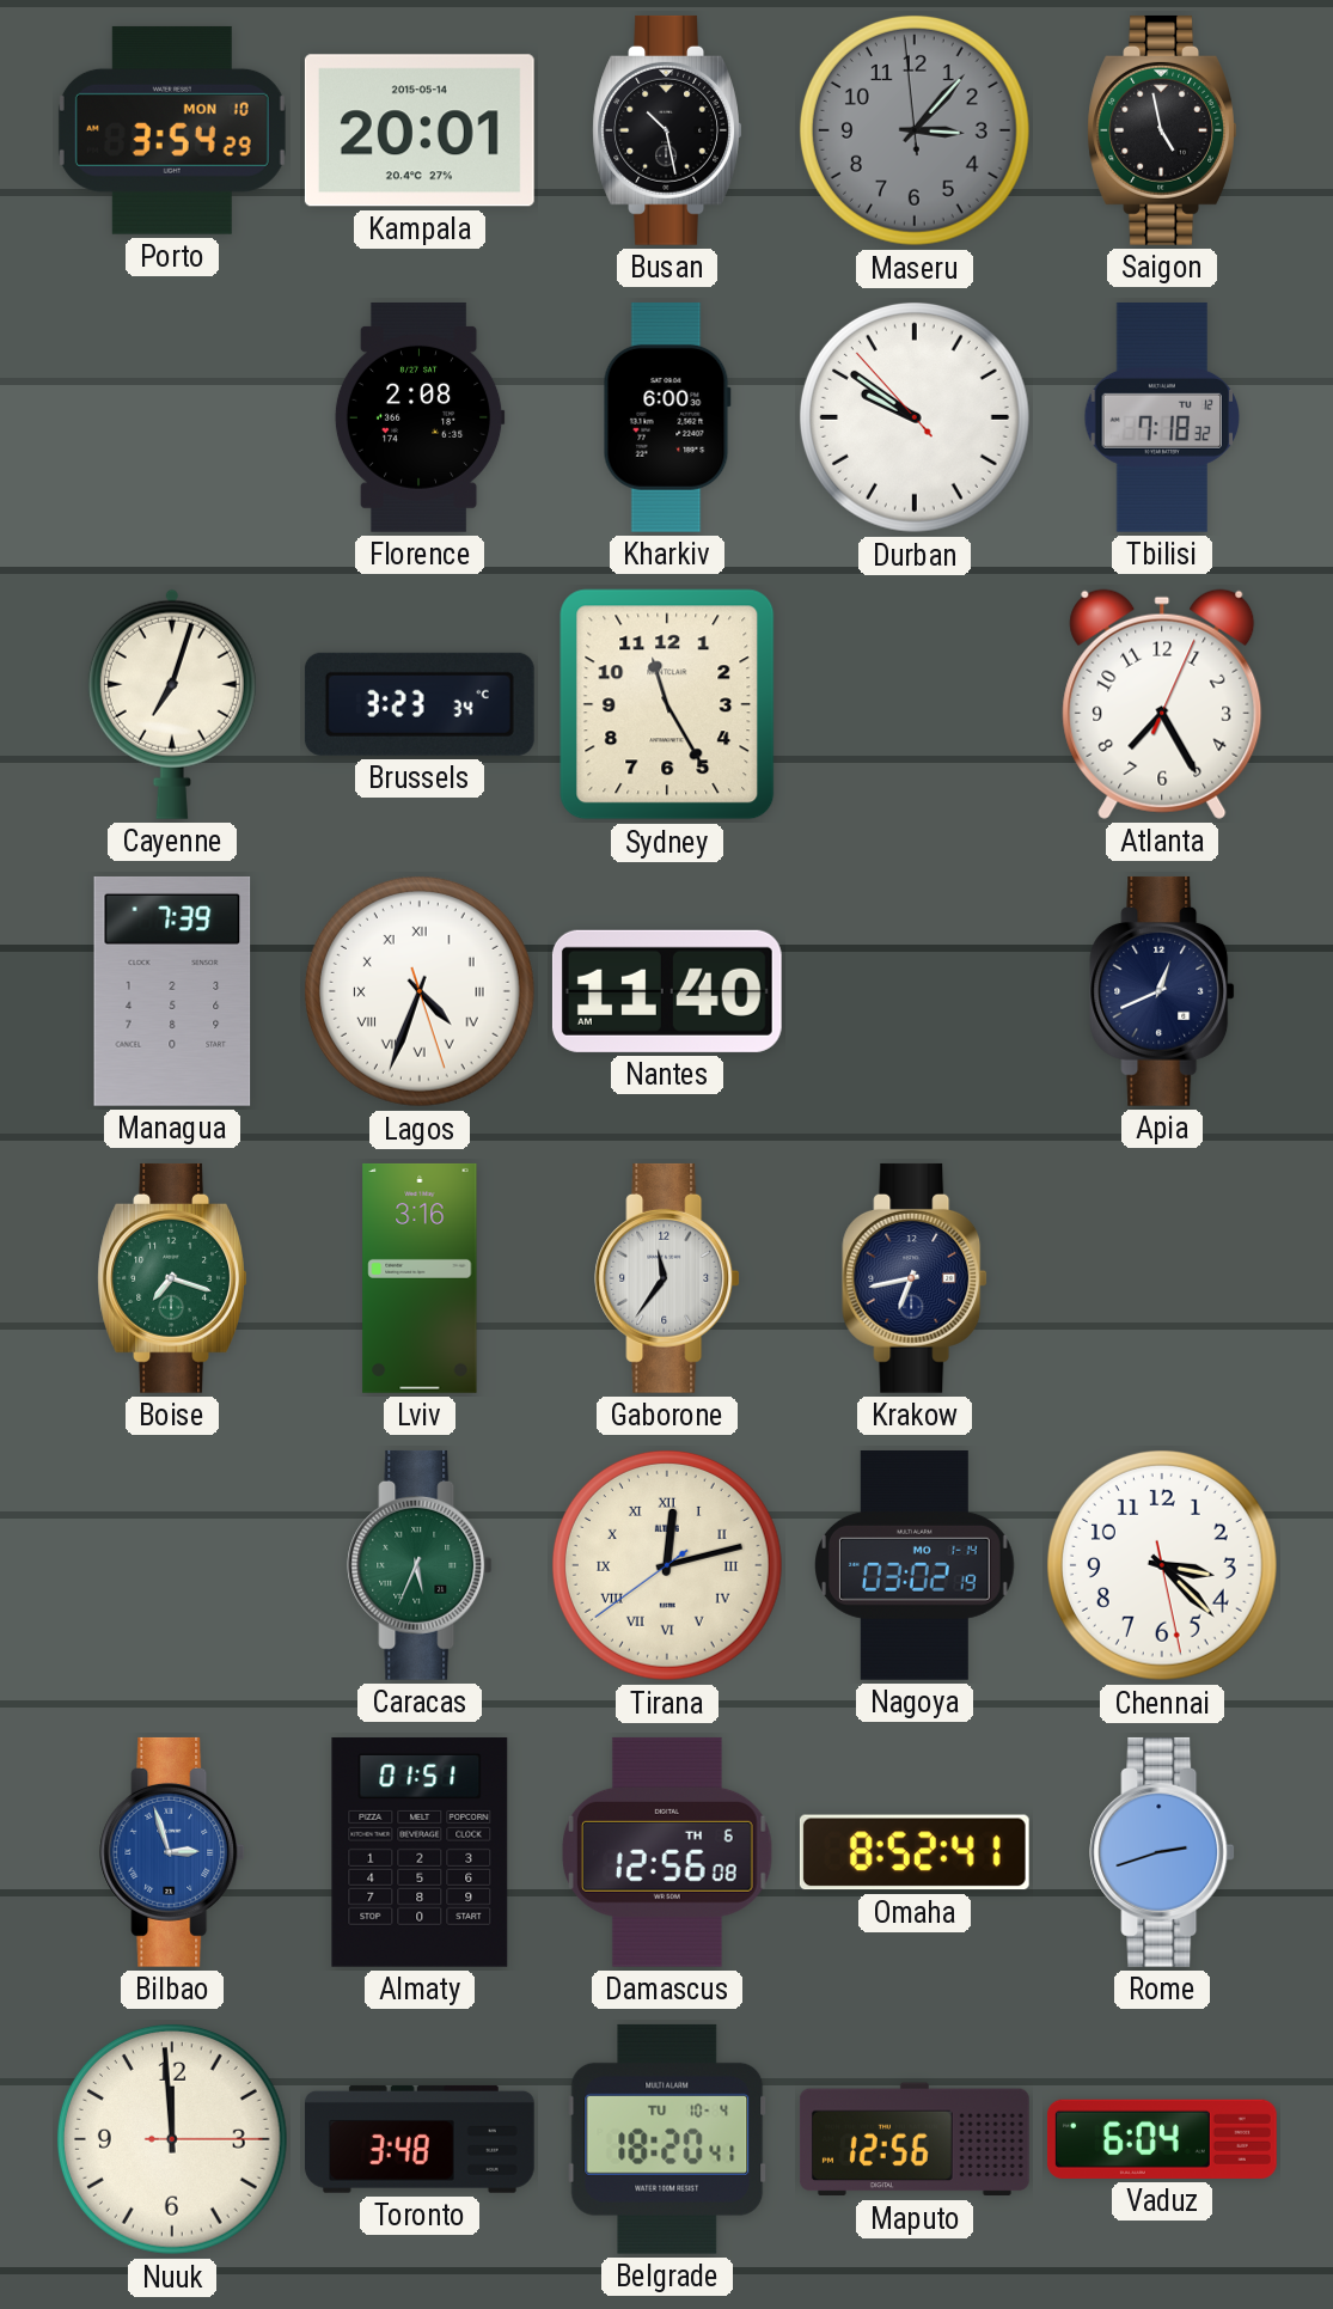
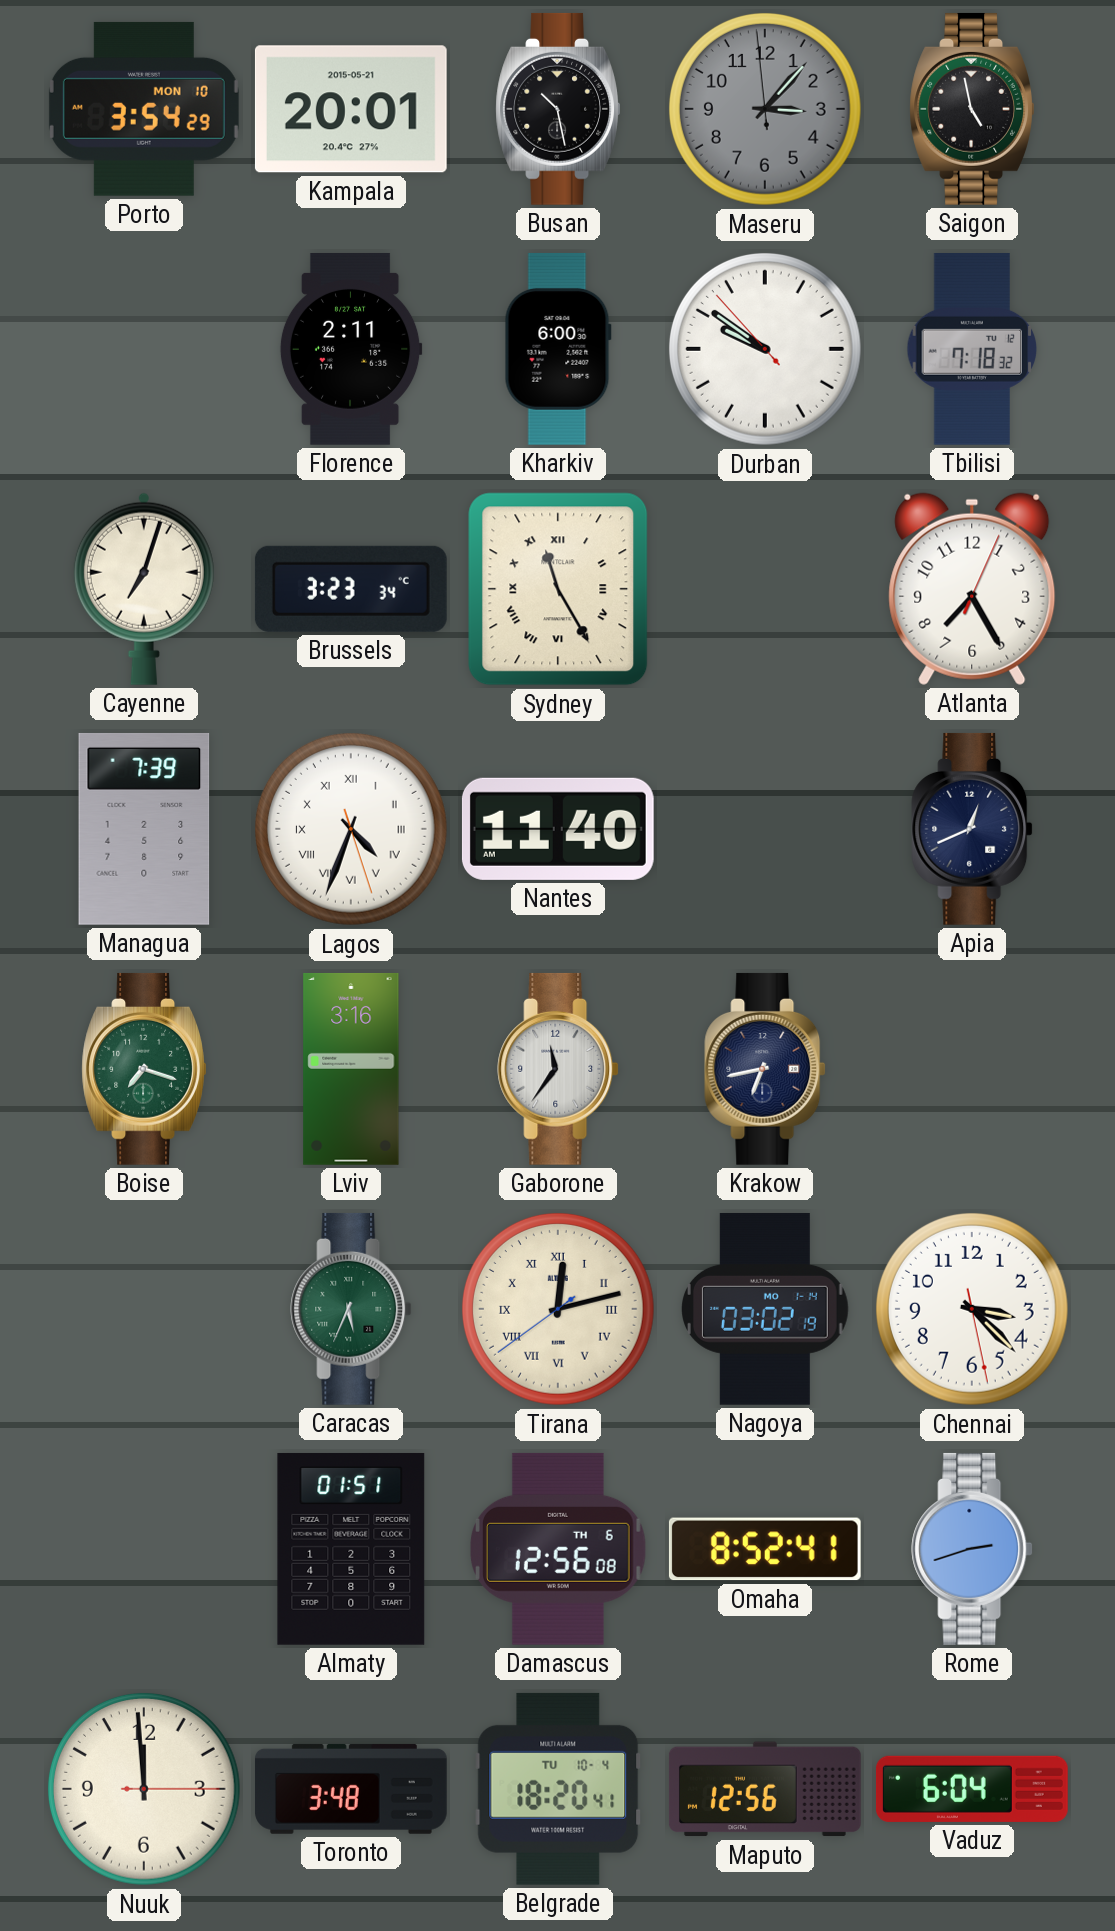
Kampala date: 2015-05-14 -> 2015-05-21 (351, 109)
Florence: 2:08 -> 2:11 (351, 349)
Sydney numerals: Arabic -> Roman (558, 589)
Bilbao: 2:57 -> none (172, 1852)
